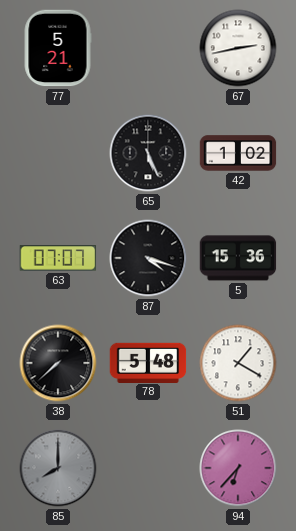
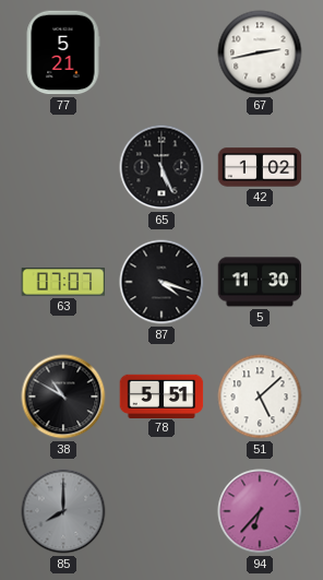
5: 15:36 -> 11:30 (260, 282)
38: 7:38 -> 10:50 (63, 396)
78: 5:48 -> 5:51 (161, 395)
51: 1:20 -> 5:08 (260, 396)
